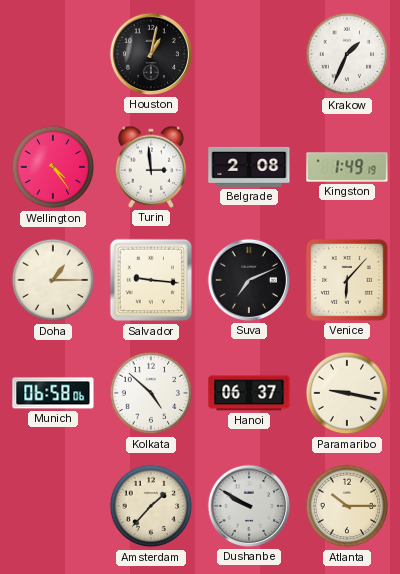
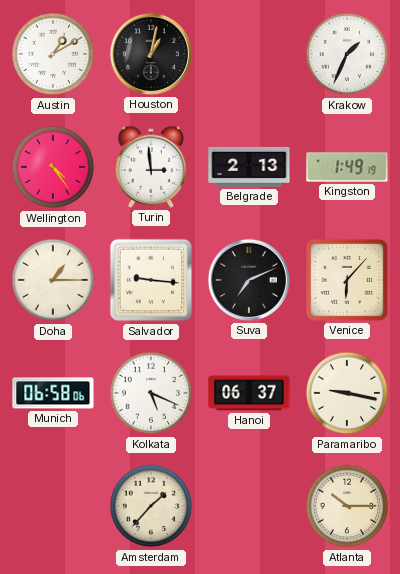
Austin: none -> 1:10 (53, 54)
Belgrade: 2:08 -> 2:13 (249, 167)
Kolkata: 4:52 -> 5:19 (151, 393)
Dushanbe: 9:50 -> none (249, 506)
